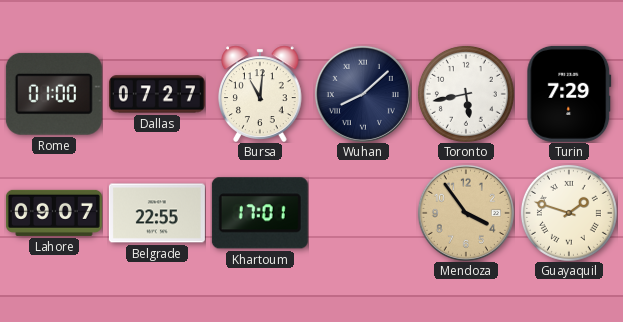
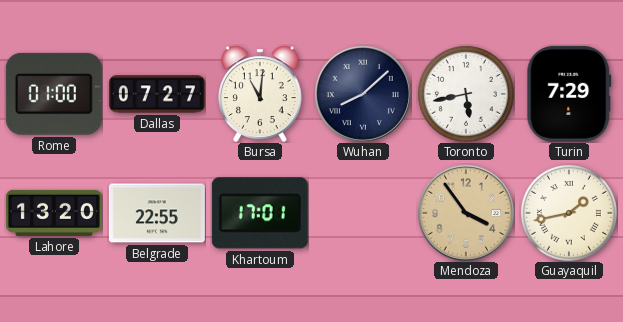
Lahore: 09:07 -> 13:20 (54, 213)
Guayaquil: 1:48 -> 1:43 (569, 213)
